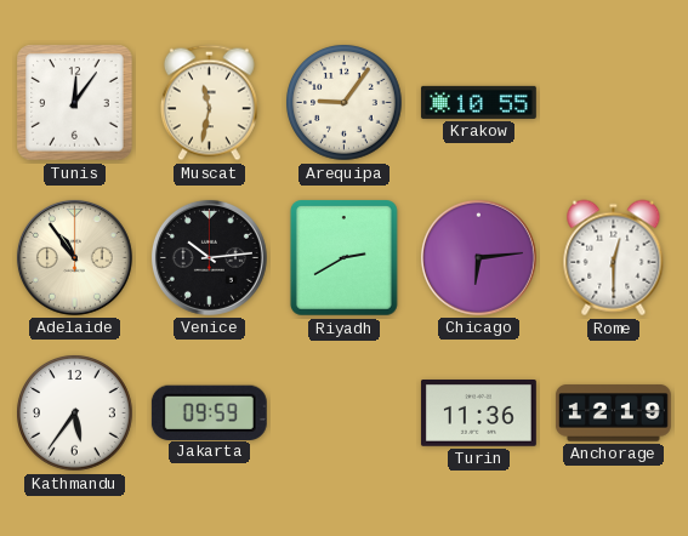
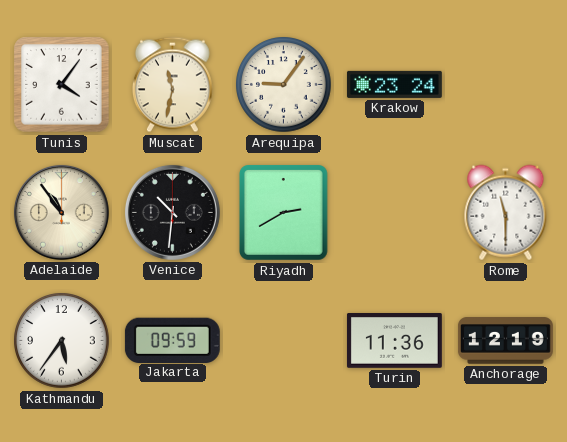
Tunis: 12:06 -> 4:06 (62, 85)
Krakow: 10:55 -> 23:24 (394, 84)
Venice: 10:14 -> 10:31 (172, 212)
Chicago: 6:14 -> none (478, 257)
Rome: 12:30 -> 11:30 (506, 213)
